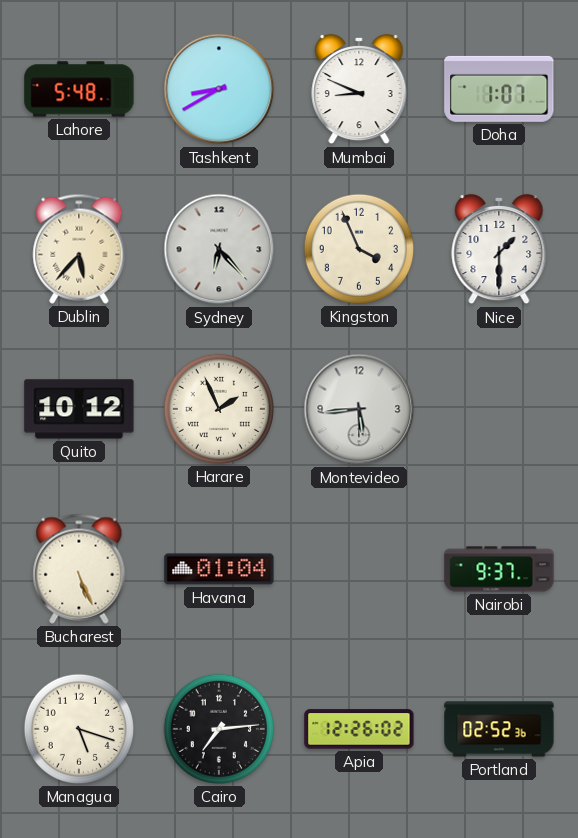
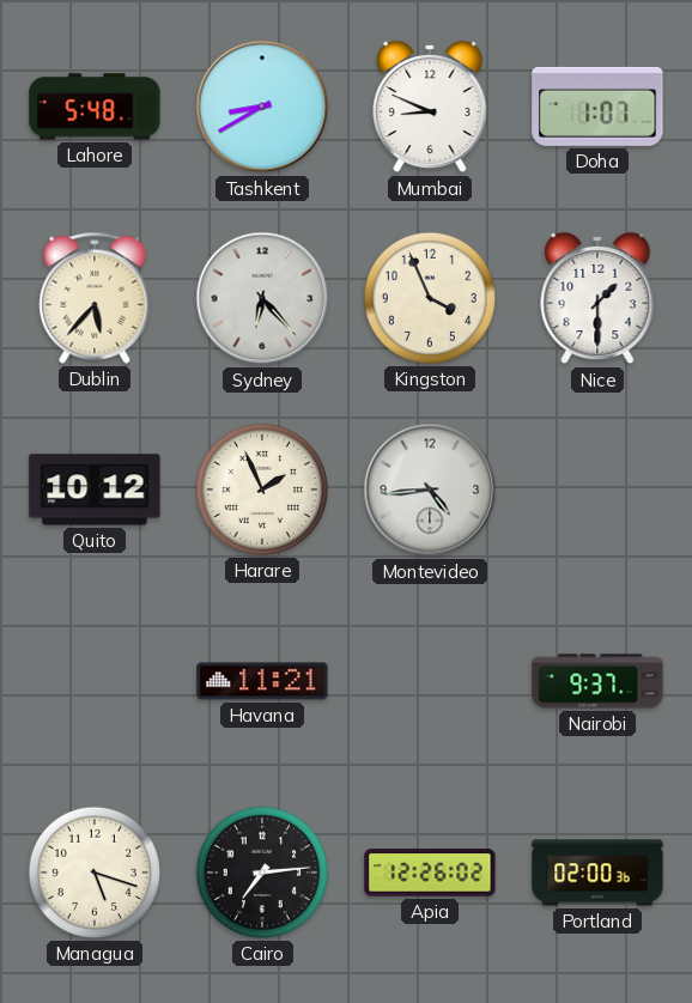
Montevideo: 5:44 -> 4:44 (430, 490)
Bucharest: 5:26 -> none (79, 569)
Havana: 01:04 -> 11:21 (262, 681)
Portland: 02:52 -> 02:00 (597, 873)
